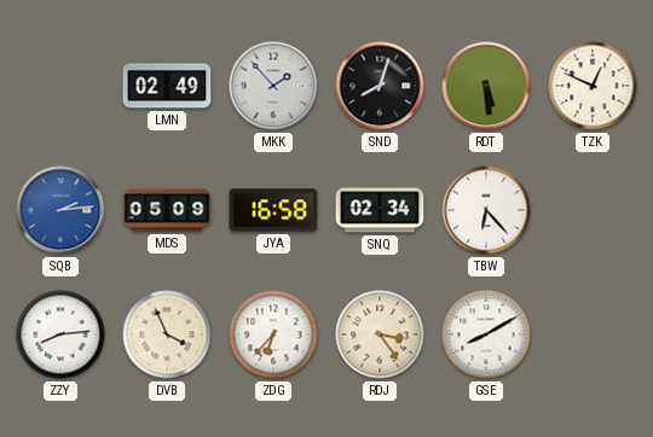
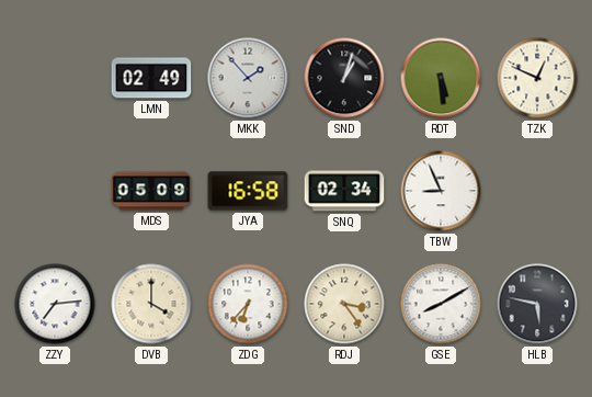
SND: 8:03 -> 1:03 (344, 78)
SQB: 2:14 -> none (60, 210)
TBW: 6:23 -> 8:56 (441, 191)
ZZY: 8:14 -> 7:14 (55, 304)
DVB: 3:56 -> 4:00 (151, 304)
HLB: none -> 5:47 (537, 304)
